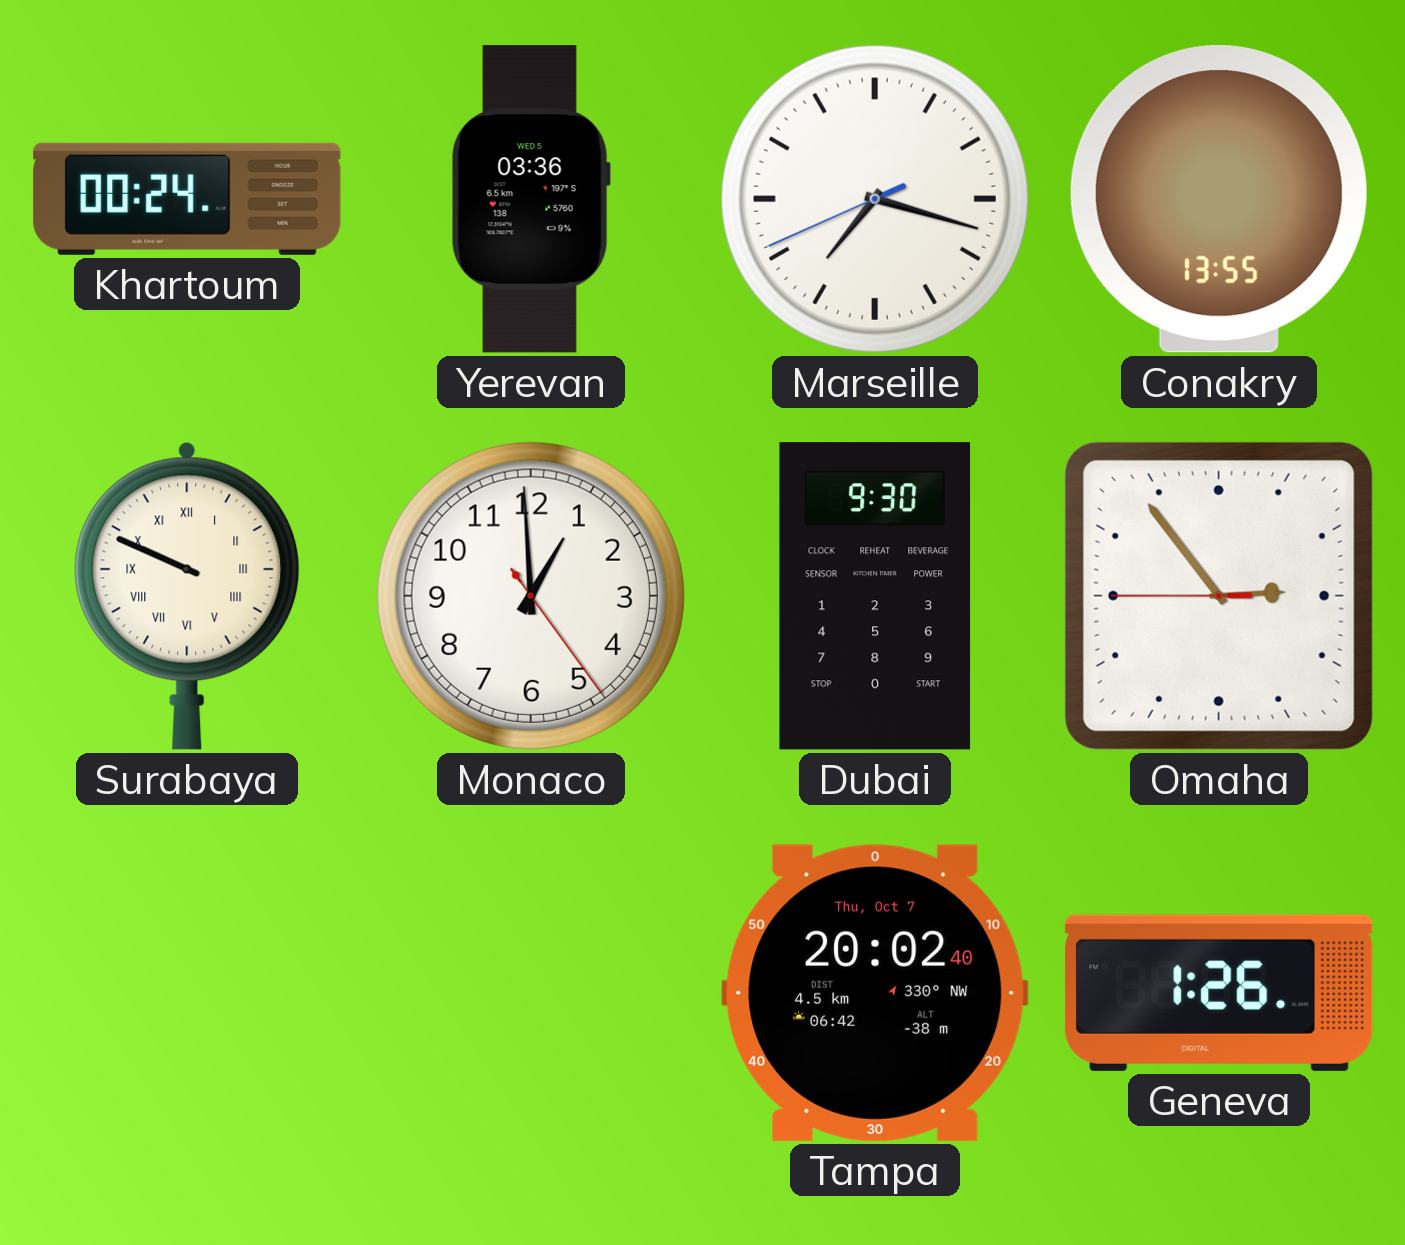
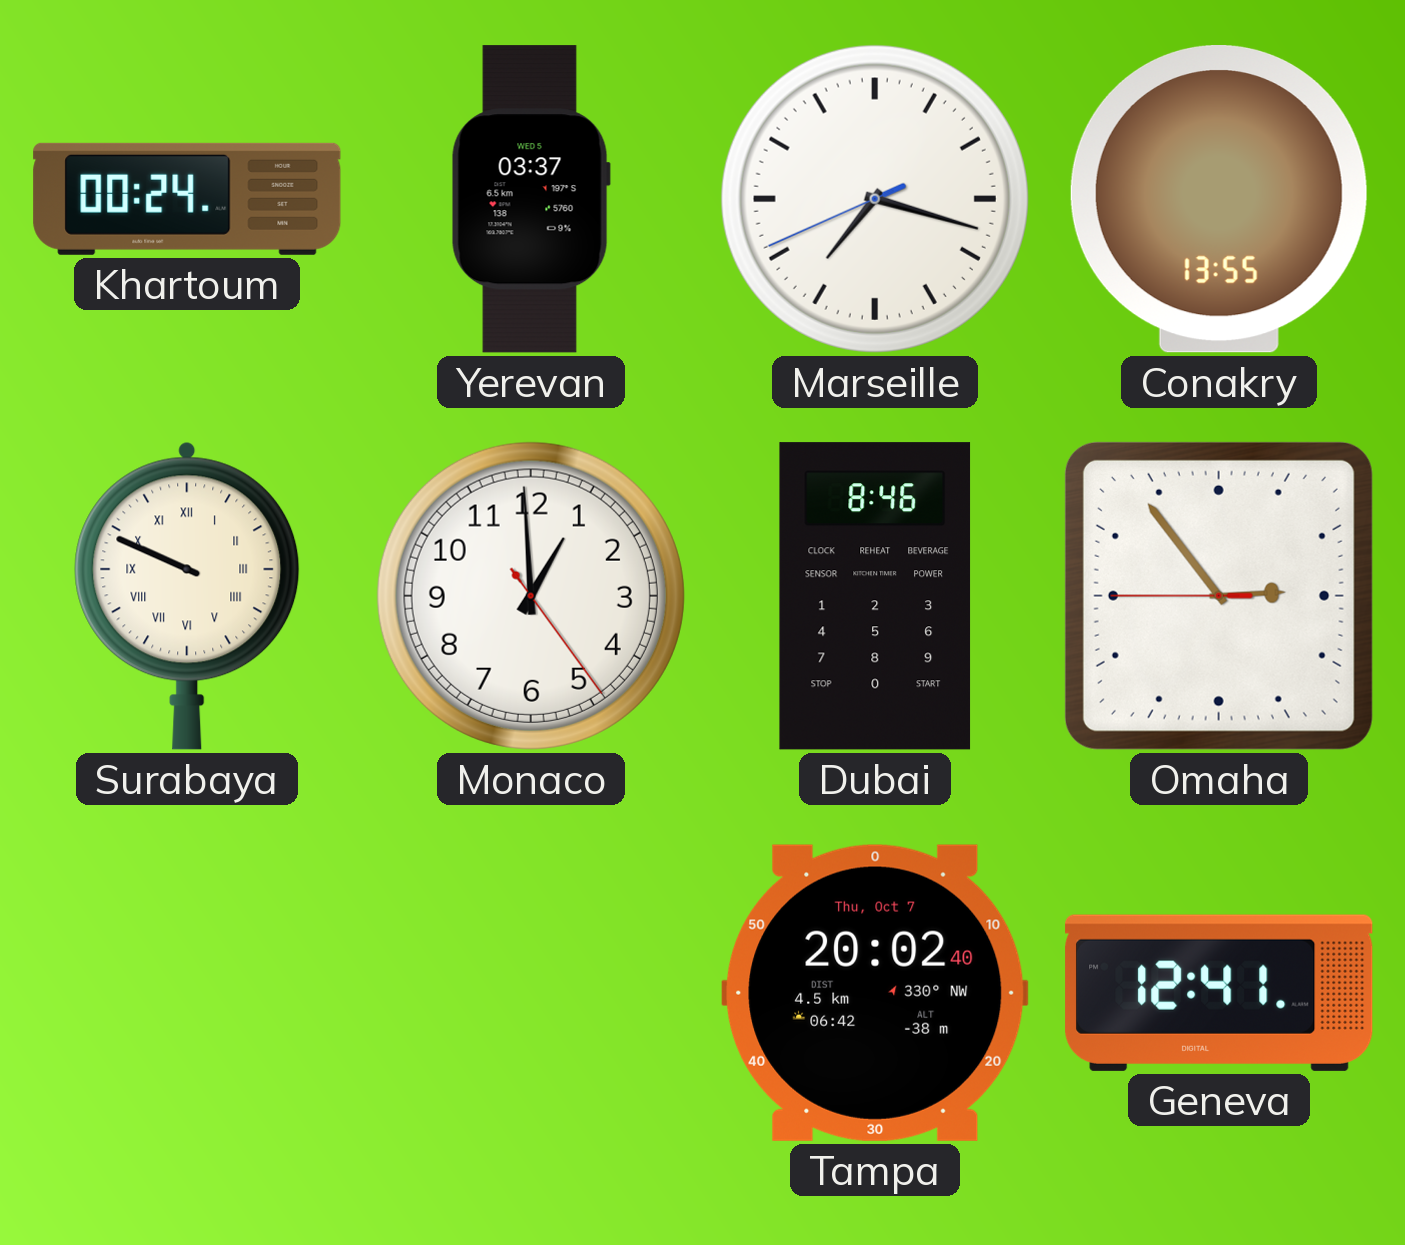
Yerevan: 03:36 -> 03:37 (531, 199)
Dubai: 9:30 -> 8:46 (875, 596)
Geneva: 1:26 -> 12:41 (1219, 993)
